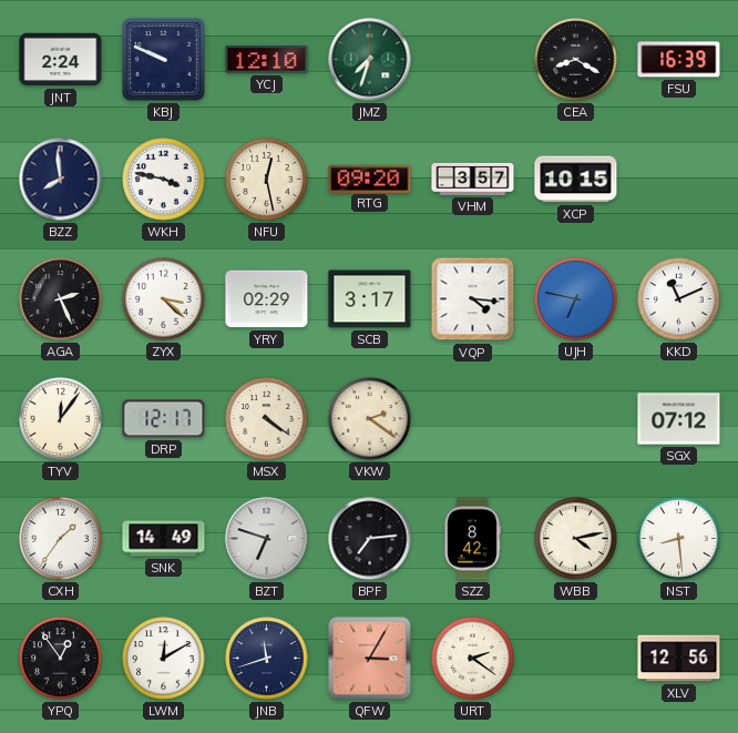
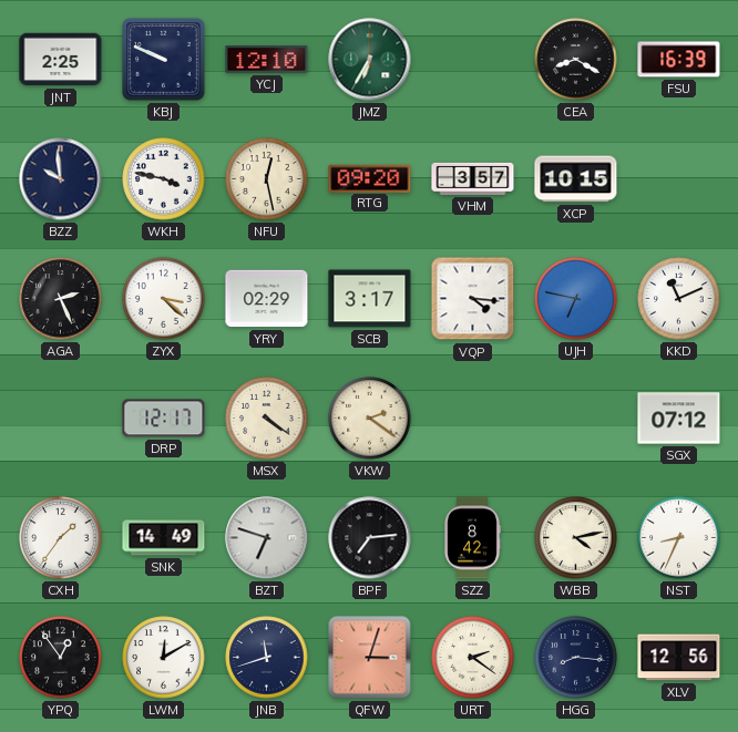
JNT: 2:24 -> 2:25 (61, 60)
JMZ: 7:33 -> 6:35 (370, 60)
BZZ: 7:59 -> 9:59 (61, 179)
TYV: 12:06 -> none (61, 419)
NST: 8:29 -> 8:34 (679, 538)
QFW: 3:05 -> 3:03 (370, 658)
HGG: none -> 8:16 (576, 658)
